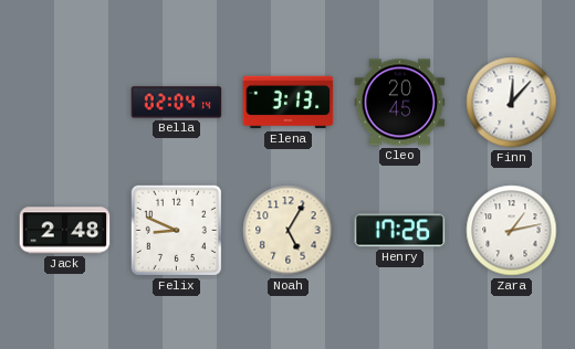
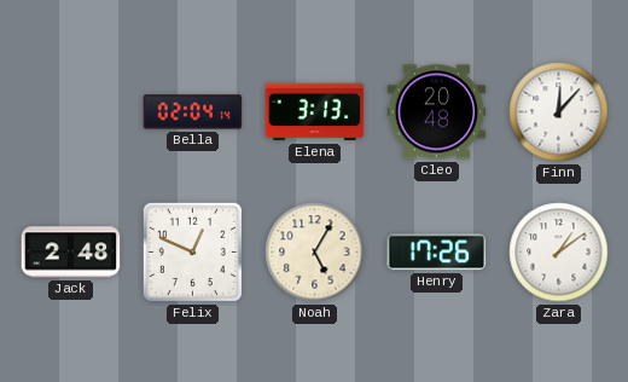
Cleo: 20:45 -> 20:48 (437, 112)
Felix: 8:49 -> 12:49 (192, 251)
Zara: 1:13 -> 1:09 (559, 253)
